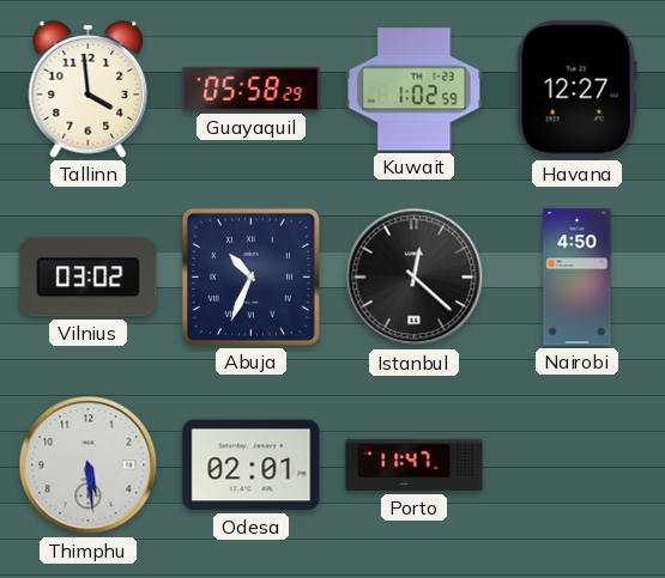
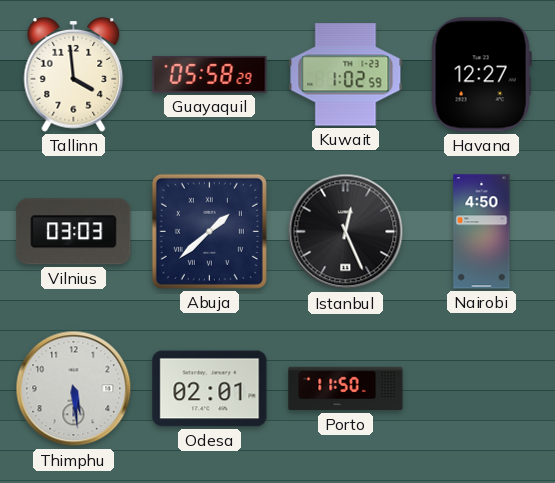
Vilnius: 03:02 -> 03:03 (74, 232)
Abuja: 10:34 -> 1:38 (209, 231)
Istanbul: 12:22 -> 12:26 (346, 232)
Porto: 11:47 -> 11:50 (346, 389)
